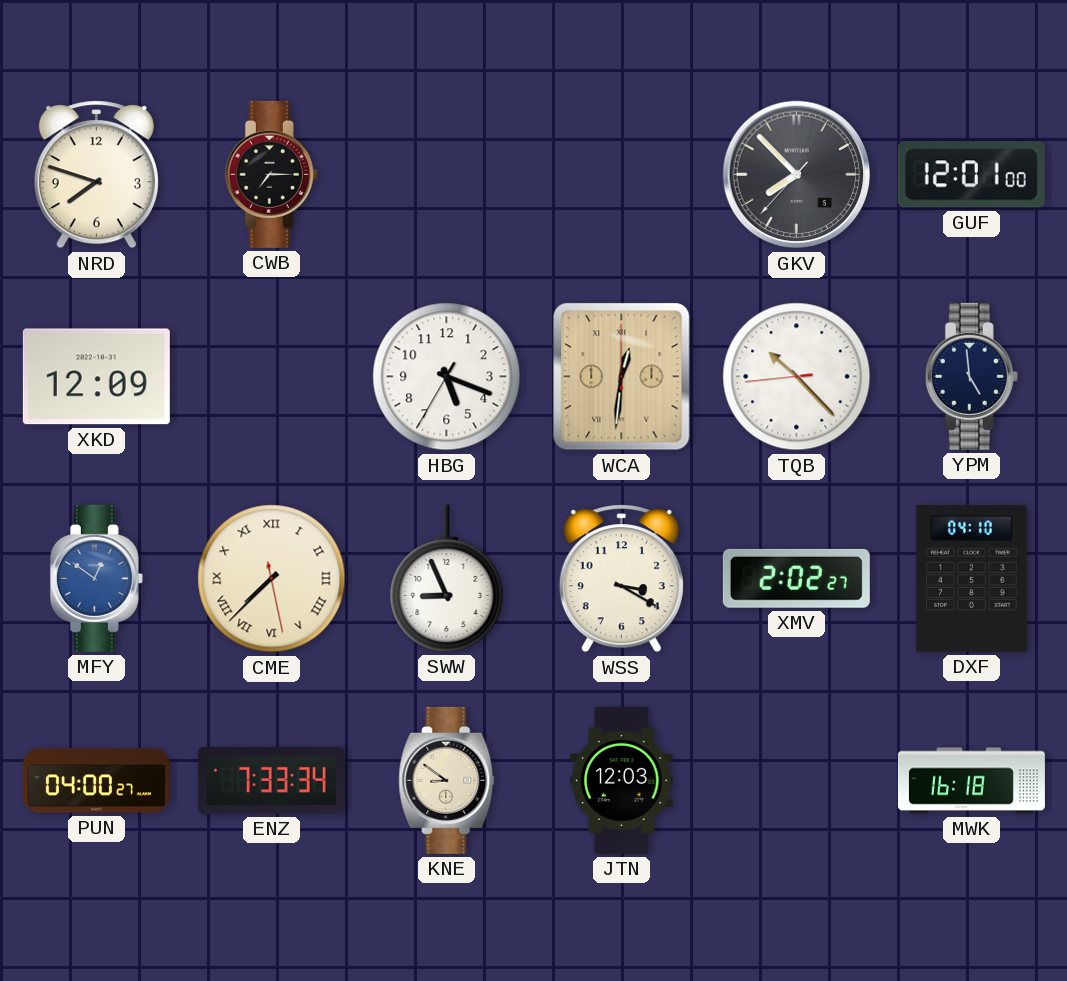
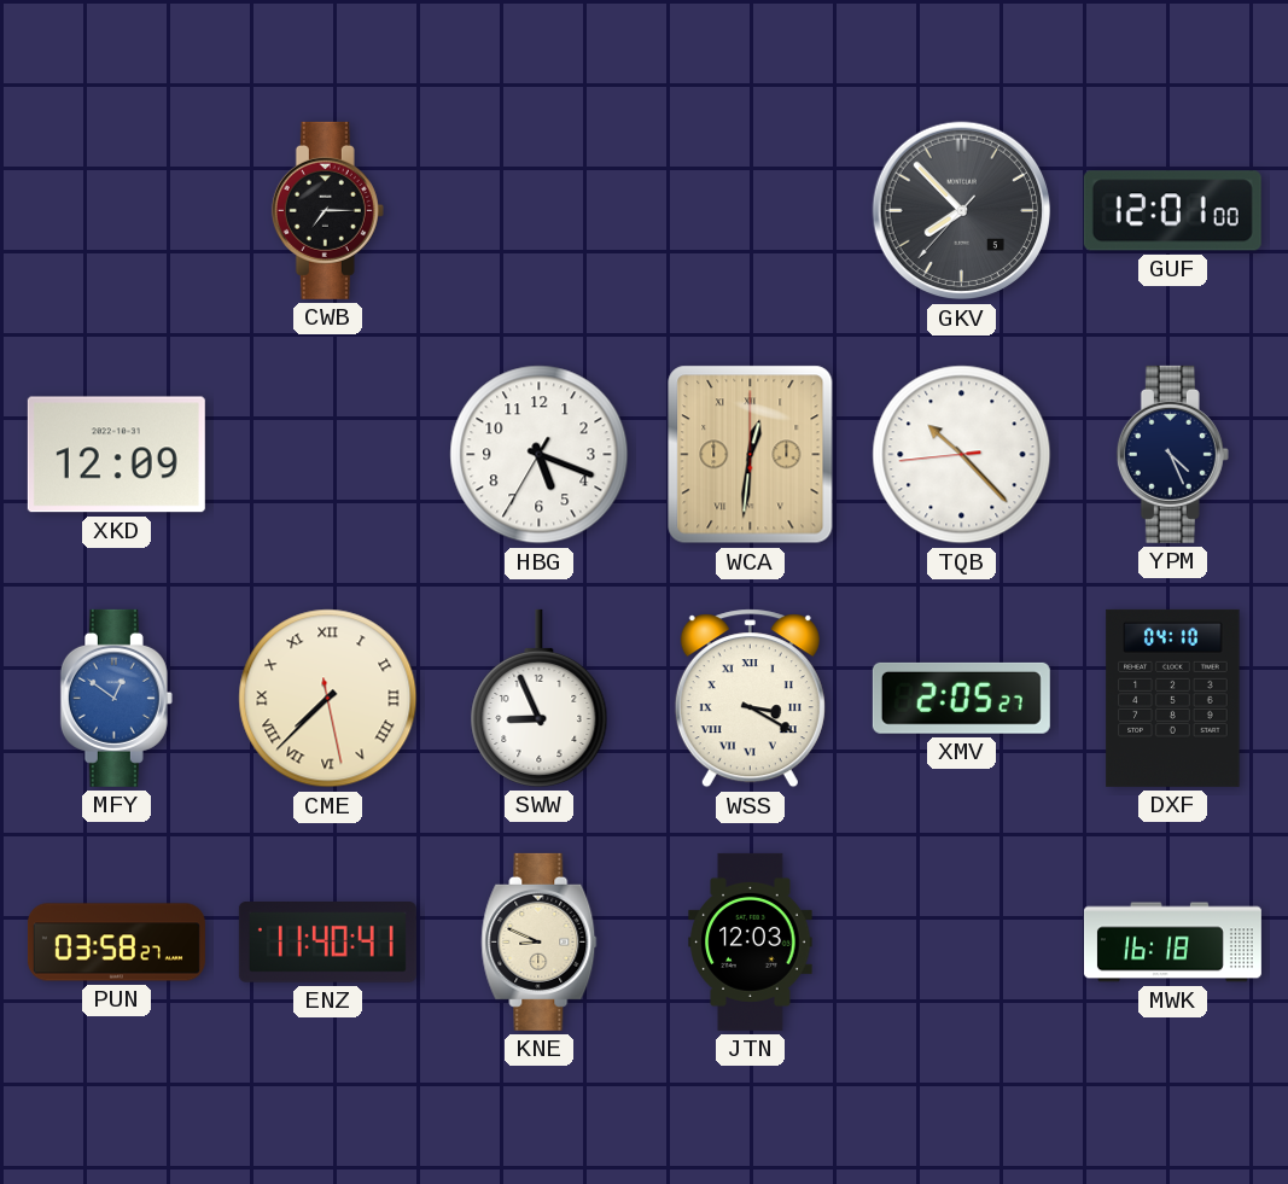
NRD: 7:48 -> none (96, 175)
YPM: 4:59 -> 4:26 (1172, 454)
WSS numerals: Arabic -> Roman (750, 699)
XMV: 2:02 -> 2:05 (961, 698)
PUN: 04:00 -> 03:58 (116, 943)
ENZ: 7:33 -> 11:40 (327, 943)
KNE: 8:51 -> 8:49 (540, 941)
